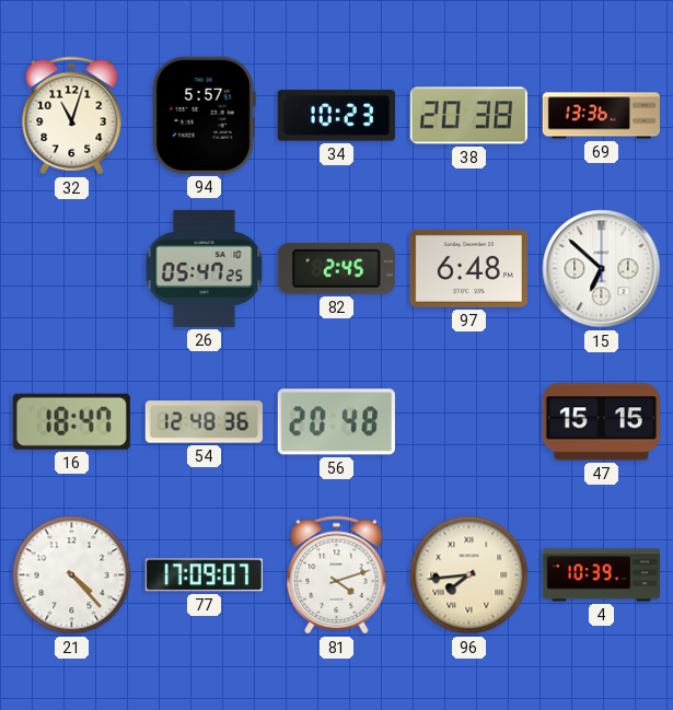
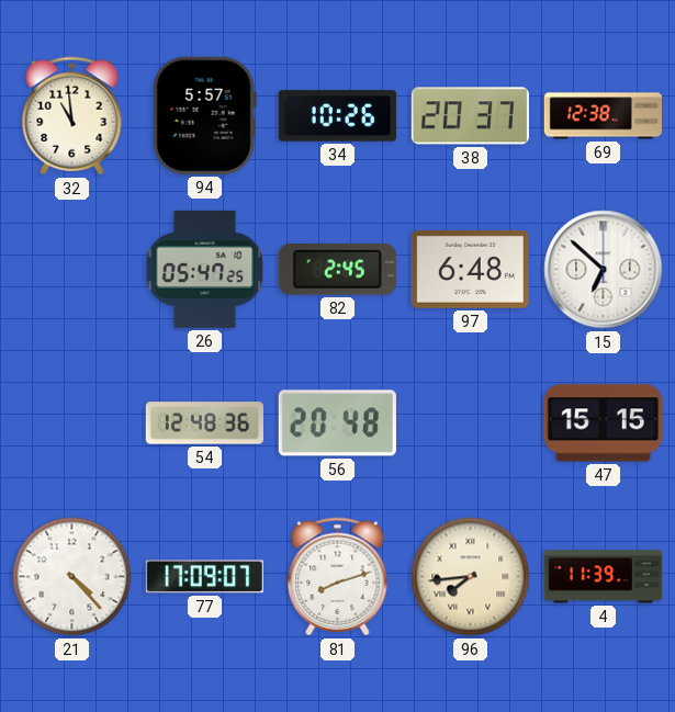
32: 11:03 -> 10:59 (72, 116)
34: 10:23 -> 10:26 (337, 116)
38: 20:38 -> 20:37 (470, 116)
69: 13:36 -> 12:38 (603, 116)
16: 18:47 -> none (71, 421)
81: 4:12 -> 8:12 (338, 577)
4: 10:39 -> 11:39 (603, 577)
